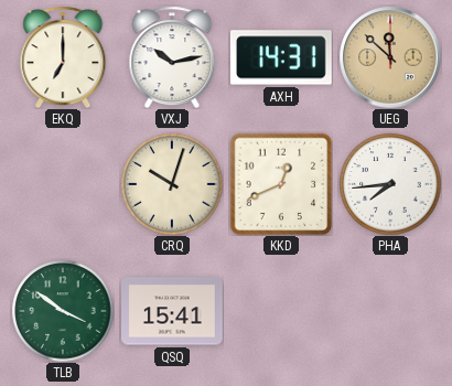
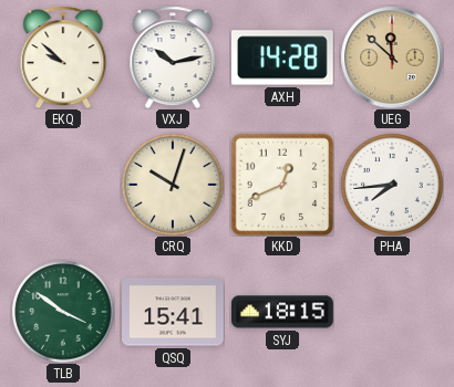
EKQ: 7:00 -> 9:52 (63, 57)
AXH: 14:31 -> 14:28 (282, 57)
SYJ: none -> 18:15 (283, 312)
